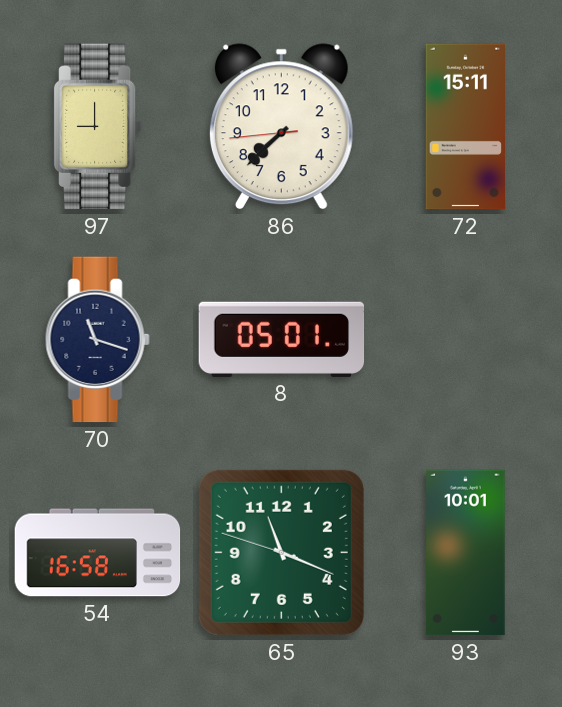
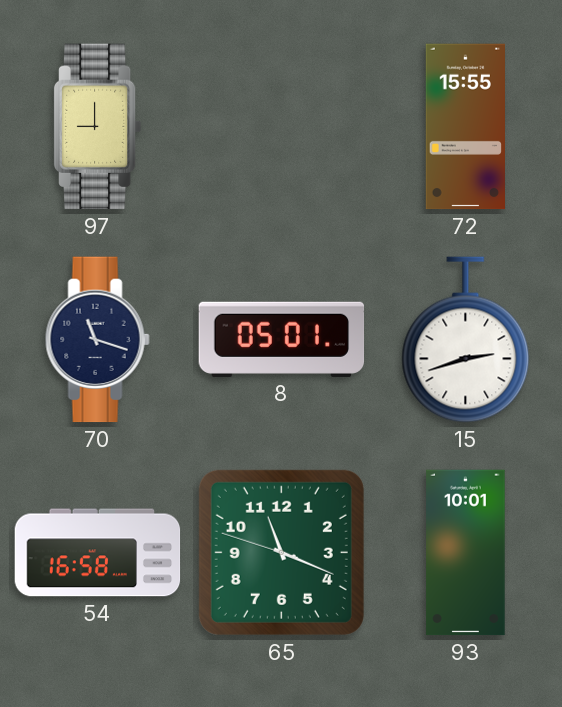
86: 7:37 -> none (281, 127)
72: 15:11 -> 15:55 (465, 127)
15: none -> 2:42 (466, 340)
